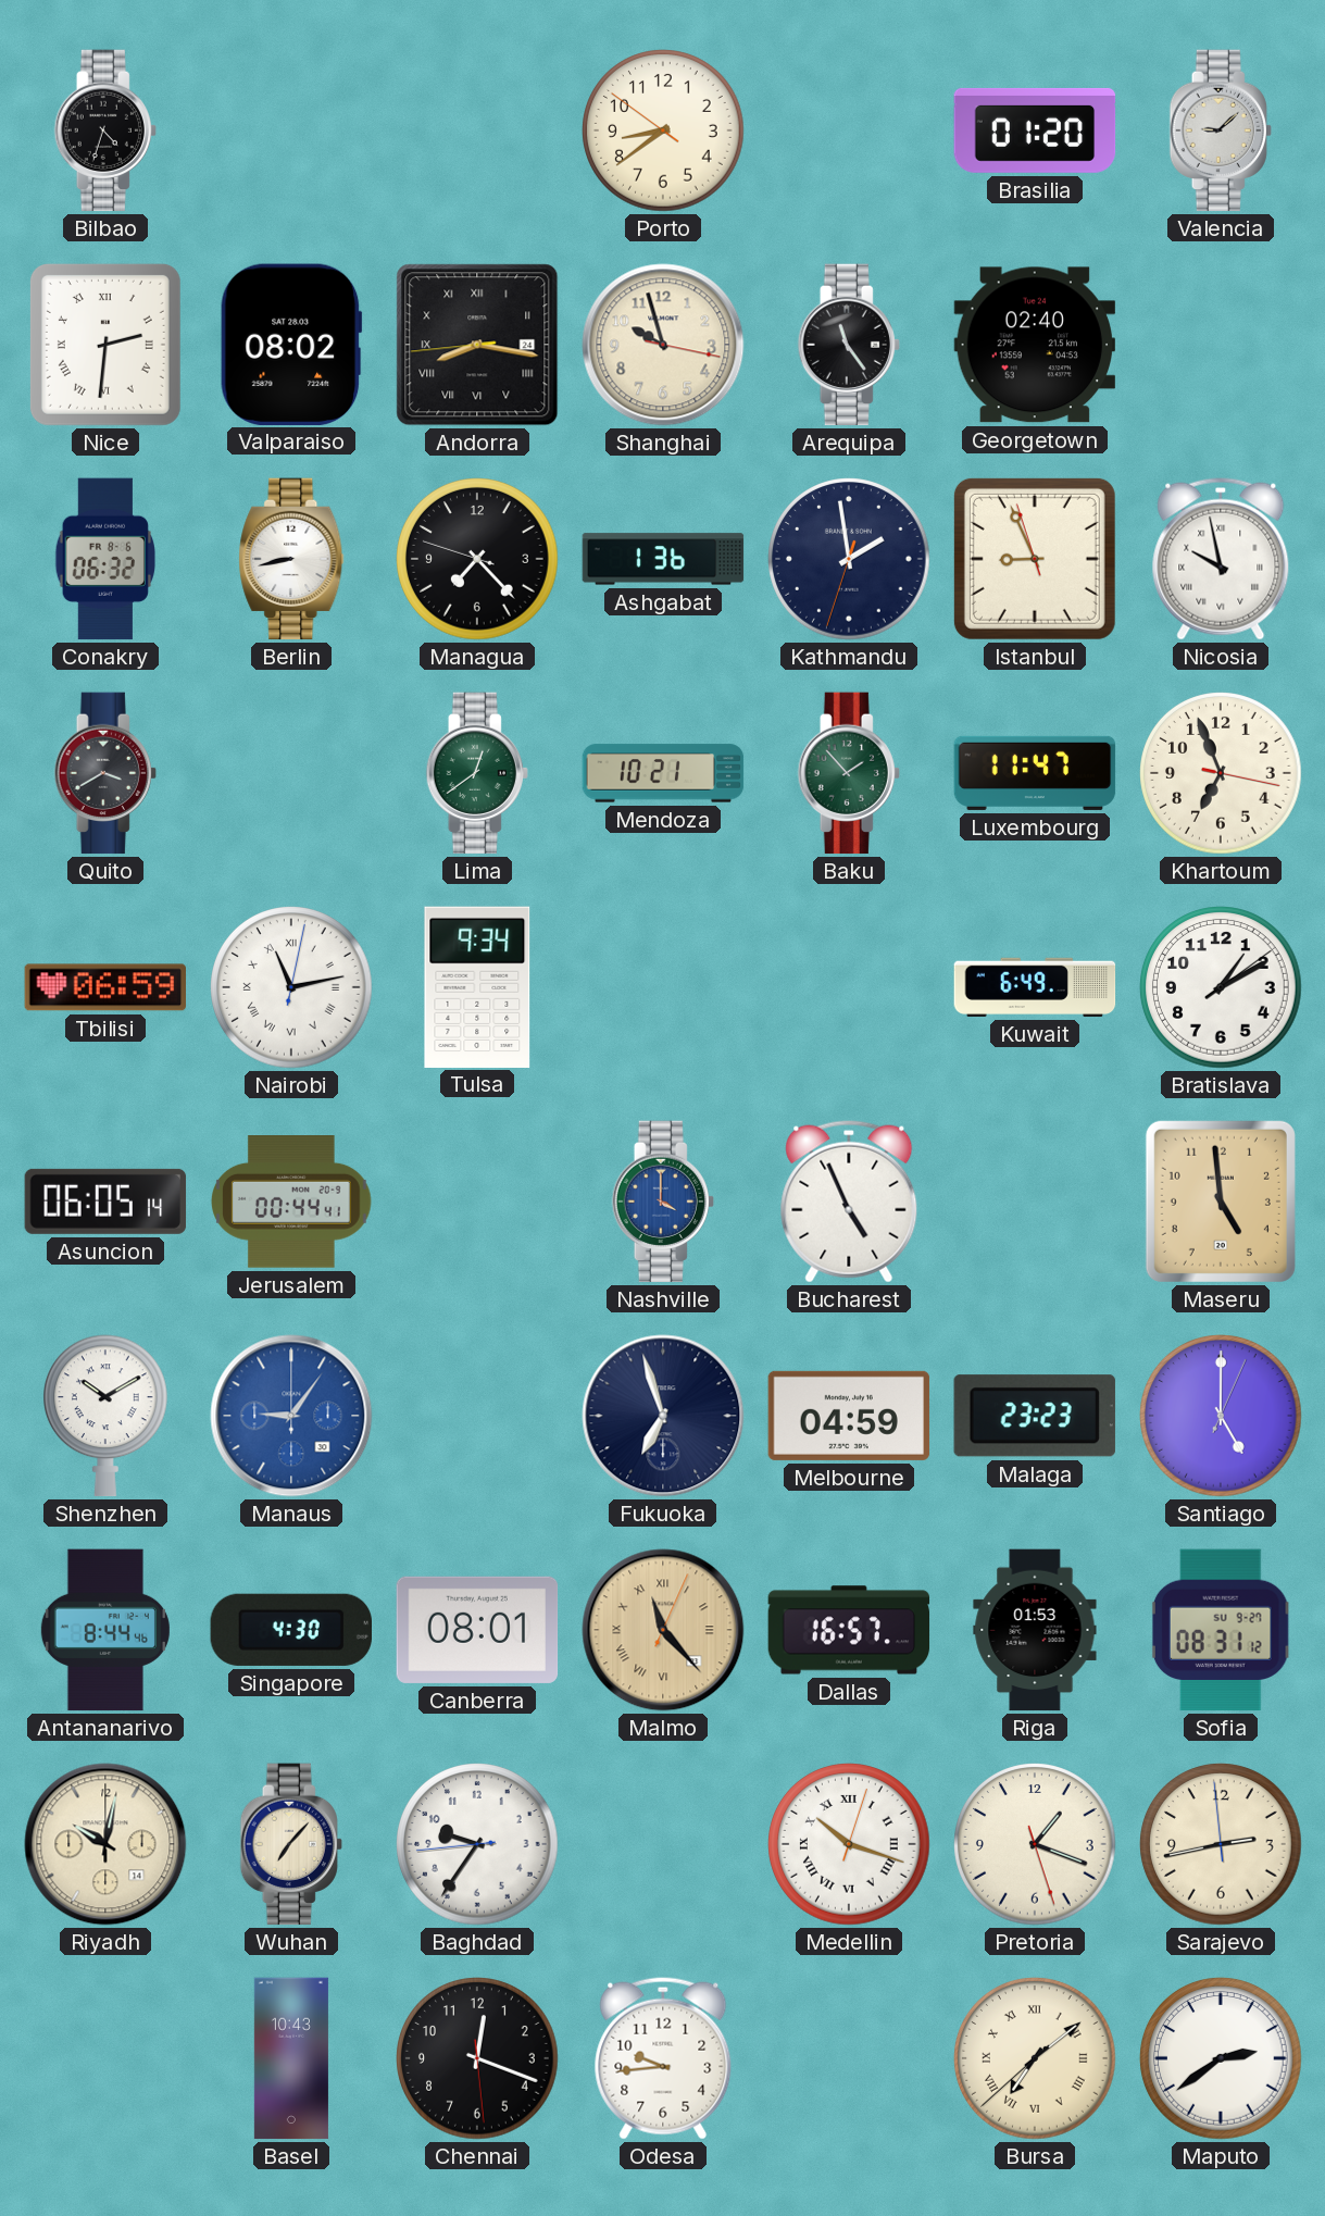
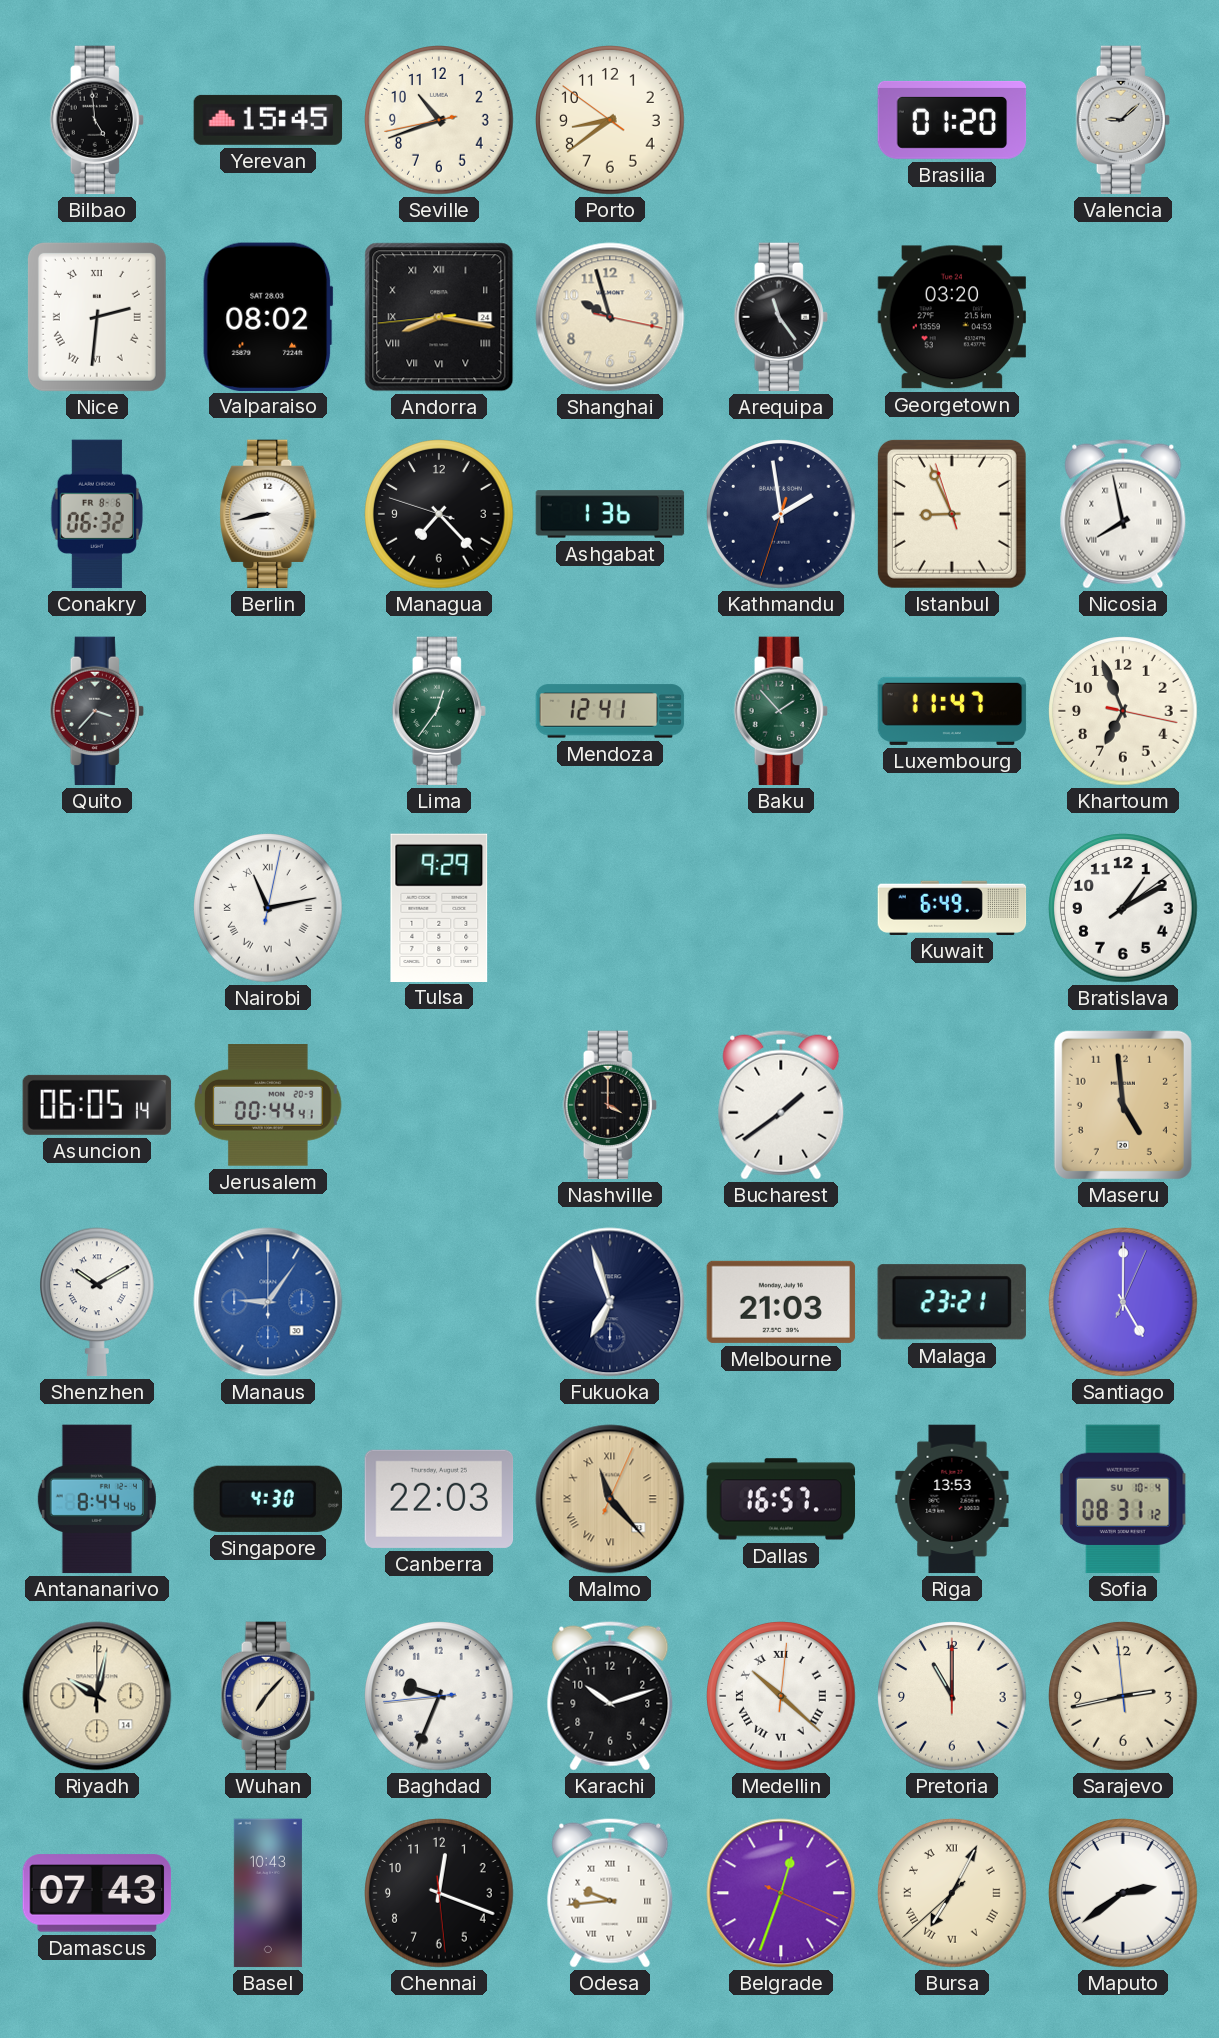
Bilbao: 4:33 -> 4:59 (97, 120)
Yerevan: none -> 15:45 (268, 120)
Seville: none -> 10:41 (439, 120)
Georgetown: 02:40 -> 03:20 (952, 317)
Nicosia: 9:58 -> 7:58 (1123, 514)
Quito: 3:40 -> 3:37 (97, 711)
Lima: 12:39 -> 12:36 (439, 711)
Mendoza: 10:21 -> 12:41 (610, 711)
Tbilisi: 06:59 -> none (105, 987)
Tulsa: 9:34 -> 9:29 (439, 907)
Nashville dial: blue -> black (610, 1105)
Bucharest: 4:56 -> 1:39 (781, 1105)
Melbourne: 04:59 -> 21:03 (781, 1302)
Malaga: 23:23 -> 23:21 (952, 1302)
Canberra: 08:01 -> 22:03 (439, 1499)
Riga: 01:53 -> 13:53 (952, 1499)
Sofia date: SU 9-27 -> SU 10-4 (1123, 1499)
Baghdad: 9:35 -> 9:33 (439, 1696)
Karachi: none -> 10:12 (610, 1696)
Medellin: 10:18 -> 10:22 (781, 1696)
Pretoria: 1:18 -> 11:00 (952, 1696)
Damascus: none -> 07:43 (97, 1893)
Odesa numerals: Arabic -> Roman (610, 1893)
Belgrade: none -> 12:33 (781, 1893)
Bursa: 7:08 -> 7:04 (952, 1893)
